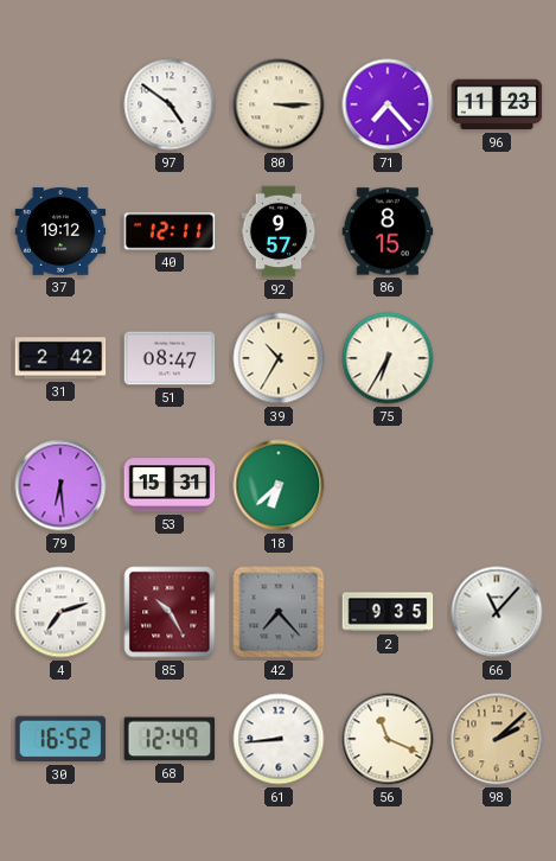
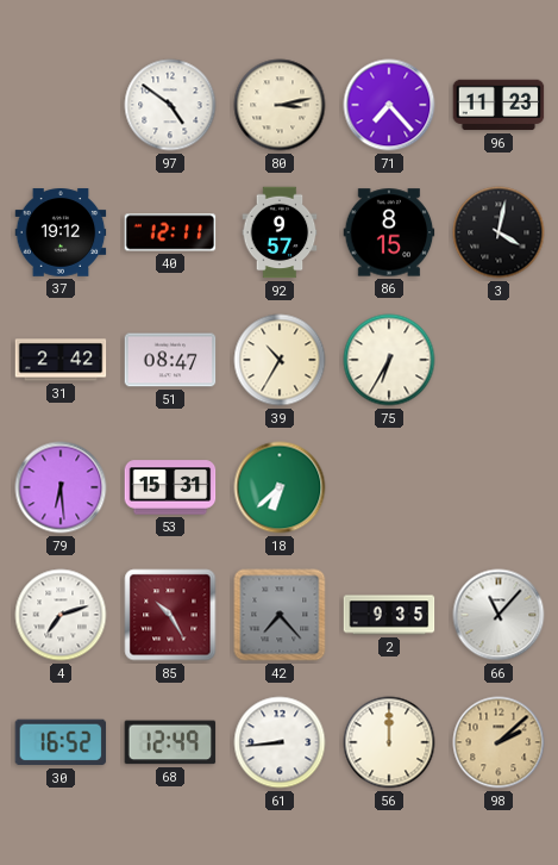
80: 3:15 -> 3:13 (280, 105)
3: none -> 4:02 (499, 232)
56: 11:19 -> 12:00 (389, 742)
